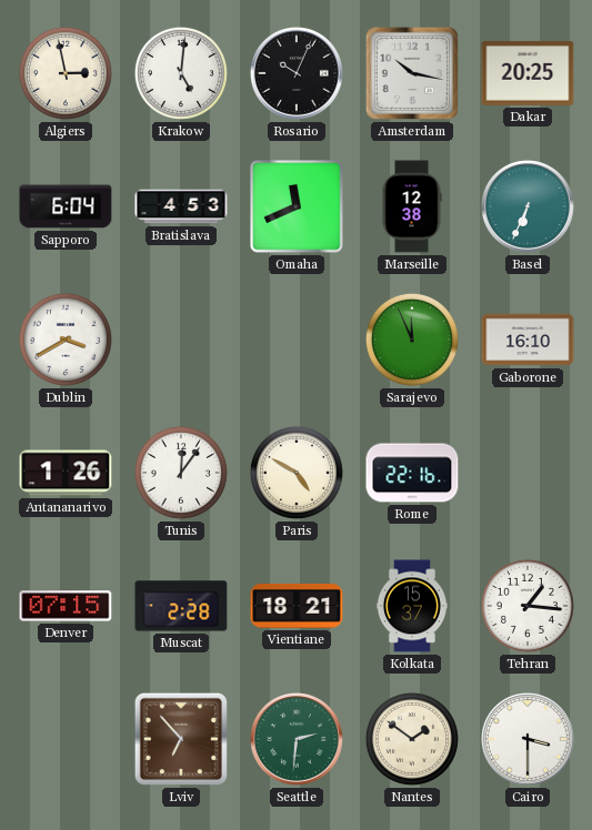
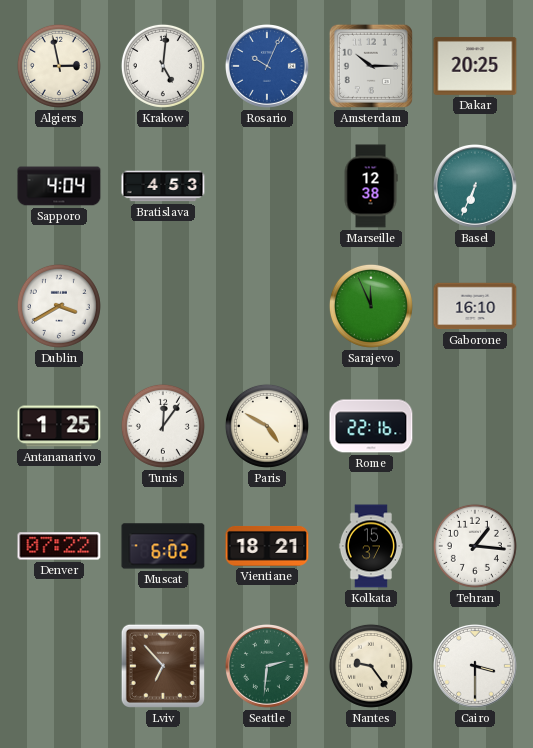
Rosario dial: black -> blue (268, 67)
Amsterdam: 10:17 -> 10:15 (371, 66)
Sapporo: 6:04 -> 4:04 (59, 186)
Omaha: 11:41 -> none (297, 206)
Antananarivo: 1:26 -> 1:25 (59, 426)
Denver: 07:15 -> 07:22 (59, 546)
Muscat: 2:28 -> 6:02 (163, 546)
Nantes: 1:51 -> 9:24 (371, 666)
